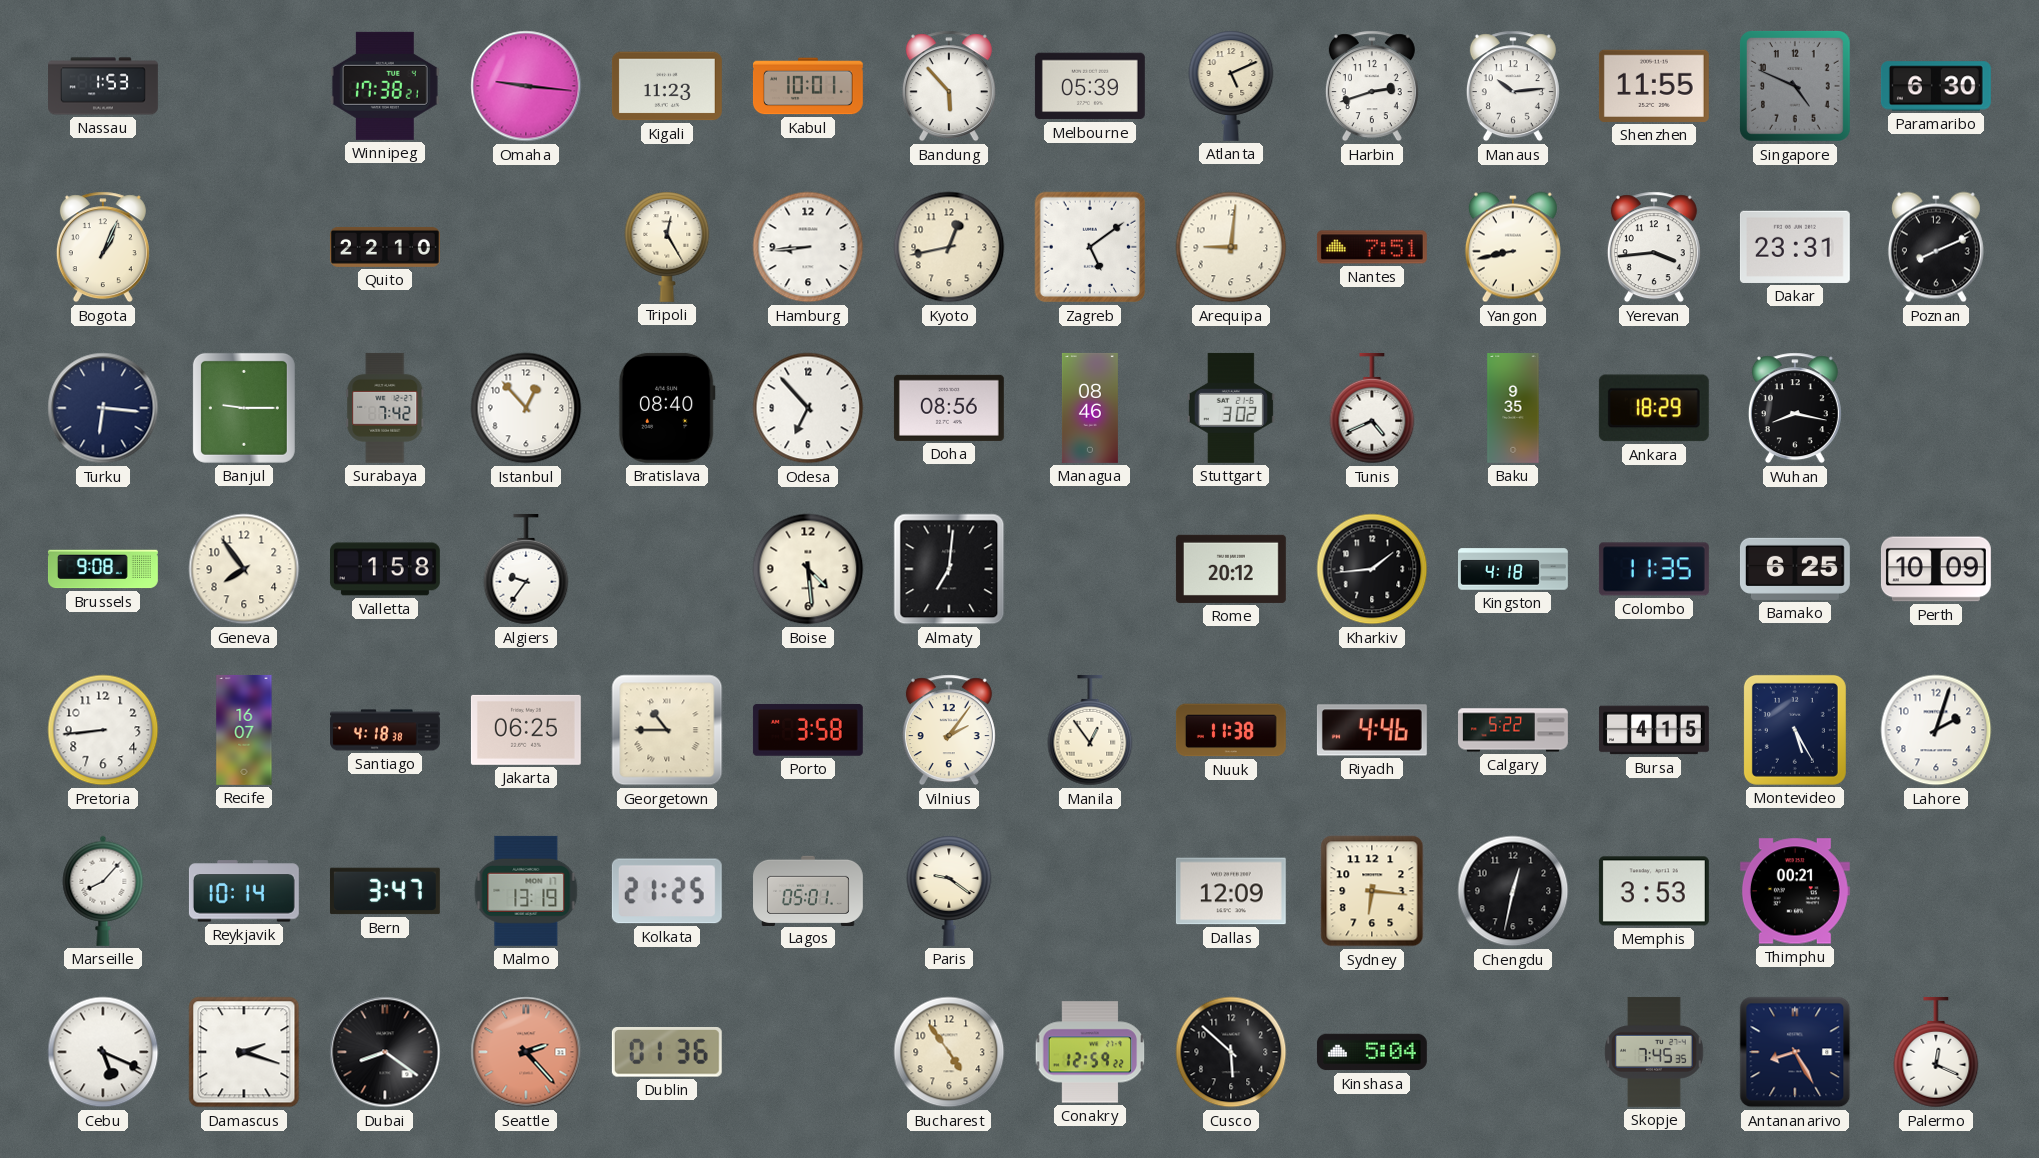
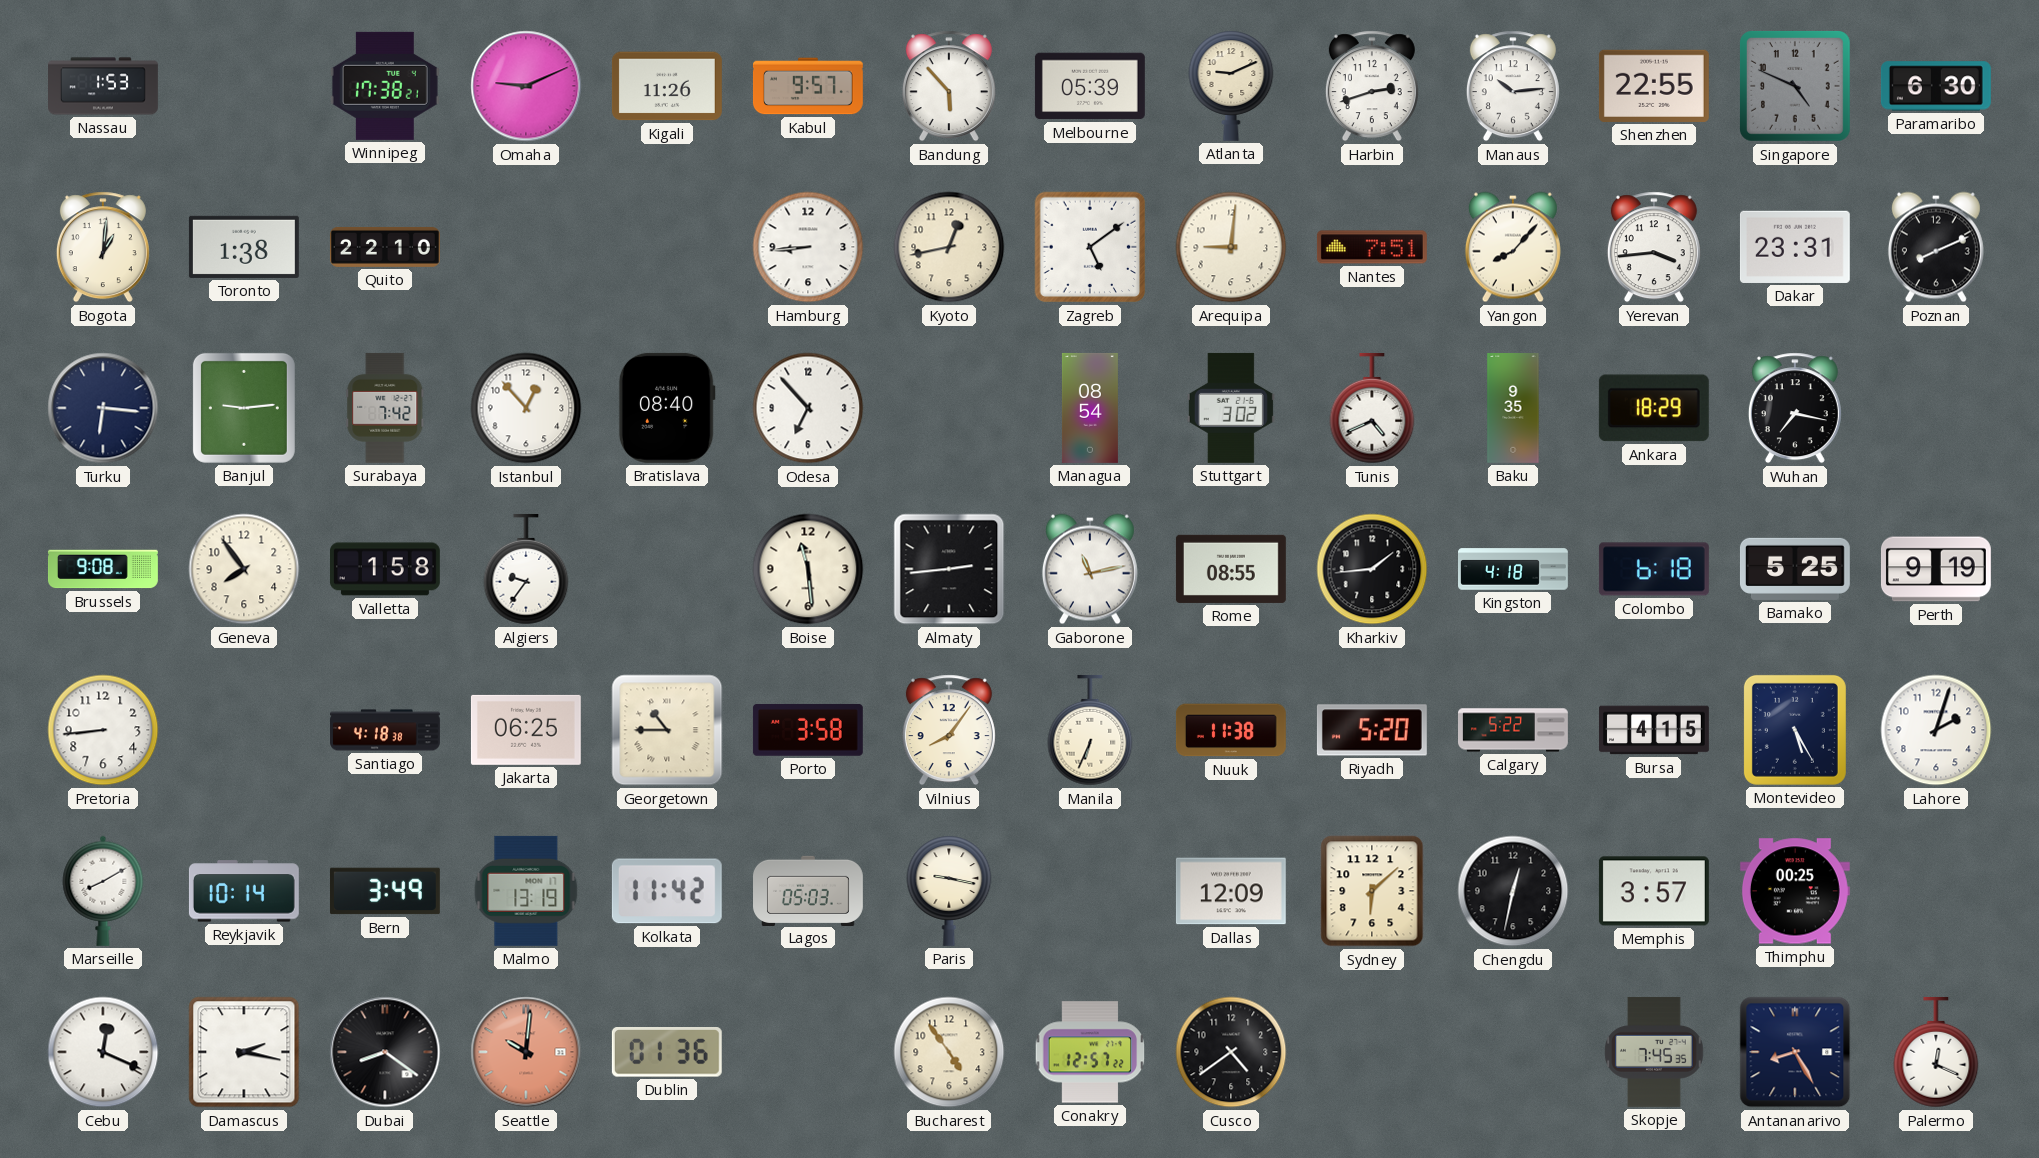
Omaha: 9:16 -> 9:11 (526, 86)
Kigali: 11:23 -> 11:26 (667, 86)
Kabul: 10:01 -> 9:57 (808, 86)
Atlanta: 5:11 -> 9:11 (1231, 86)
Shenzhen: 11:55 -> 22:55 (1654, 86)
Bogota: 1:04 -> 1:01 (103, 247)
Toronto: none -> 1:38 (244, 247)
Tripoli: 12:25 -> none (667, 247)
Yangon: 8:43 -> 8:07 (1513, 247)
Banjul: 9:15 -> 9:14 (244, 408)
Doha: 08:56 -> none (949, 408)
Managua: 08:46 -> 08:54 (1090, 408)
Wuhan: 8:17 -> 7:17 (1795, 408)
Boise: 4:29 -> 11:29 (808, 569)
Almaty: 7:01 -> 2:44 (949, 569)
Gaborone: none -> 11:13 (1090, 569)
Rome: 20:12 -> 08:55 (1231, 569)
Colombo: 11:35 -> 6:18 (1654, 569)
Bamako: 6:25 -> 5:25 (1795, 569)
Perth: 10:09 -> 9:19 (1936, 569)
Recife: 16:07 -> none (244, 730)
Vilnius: 2:06 -> 8:06 (949, 730)
Manila: 12:54 -> 6:34 (1090, 730)
Riyadh: 4:46 -> 5:20 (1372, 730)
Marseille: 8:07 -> 8:10 (103, 891)
Bern: 3:47 -> 3:49 (385, 891)
Kolkata: 21:25 -> 11:42 (667, 891)
Lagos: 05:01 -> 05:03 (809, 890)
Paris: 9:21 -> 9:17 (949, 891)
Sydney: 6:16 -> 6:08 (1372, 891)
Memphis: 3:53 -> 3:57 (1654, 891)
Thimphu: 00:21 -> 00:25 (1795, 891)
Cebu: 5:19 -> 12:19 (103, 1052)
Damascus: 2:18 -> 2:17 (244, 1052)
Seattle: 2:23 -> 10:01 (526, 1052)
Conakry: 12:59 -> 12:57 (1090, 1052)
Cusco: 5:52 -> 4:39 (1231, 1052)
Kinshasa: 5:04 -> none (1372, 1052)
